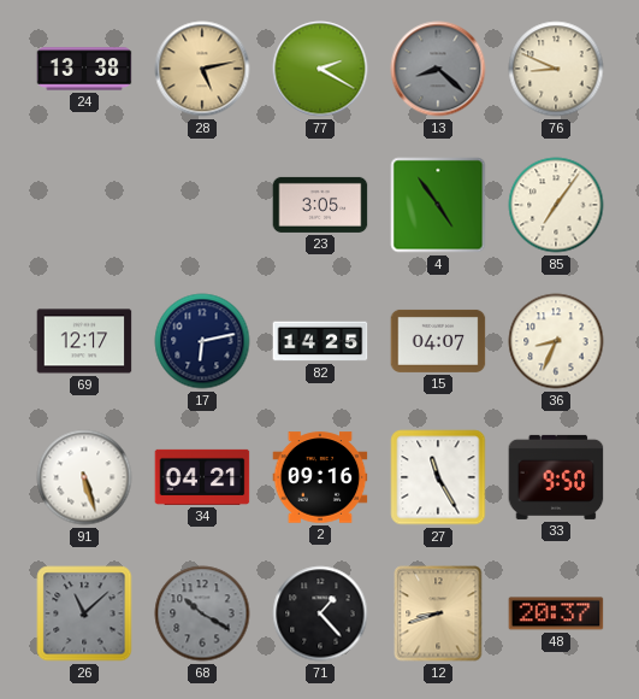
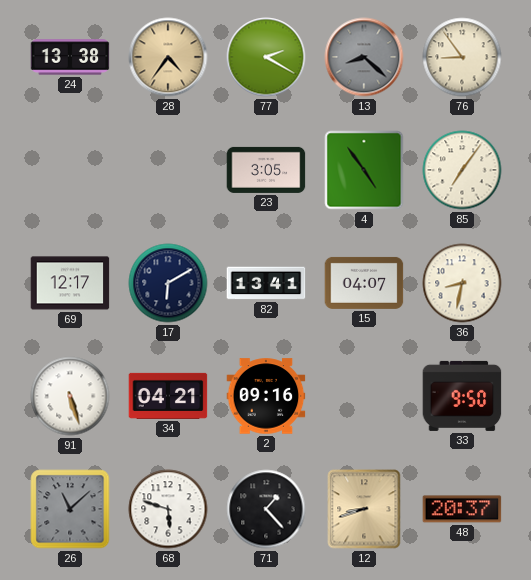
28: 5:13 -> 4:36 (168, 57)
76: 8:49 -> 8:54 (462, 57)
17: 6:13 -> 6:10 (168, 283)
82: 14:25 -> 13:41 (266, 283)
36: 8:34 -> 8:32 (462, 283)
27: 11:25 -> none (438, 477)
68: 10:20 -> 5:48 (168, 509)
68 dial: grey -> white (168, 509)
